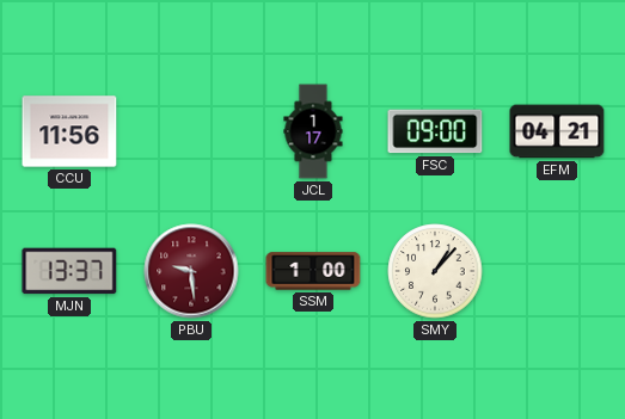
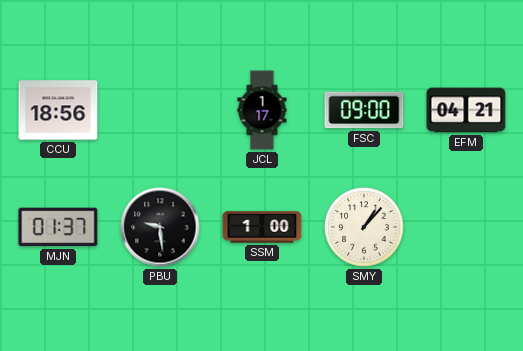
CCU: 11:56 -> 18:56 (58, 110)
MJN: 13:37 -> 01:37 (58, 227)
PBU dial: burgundy -> black (160, 227)
